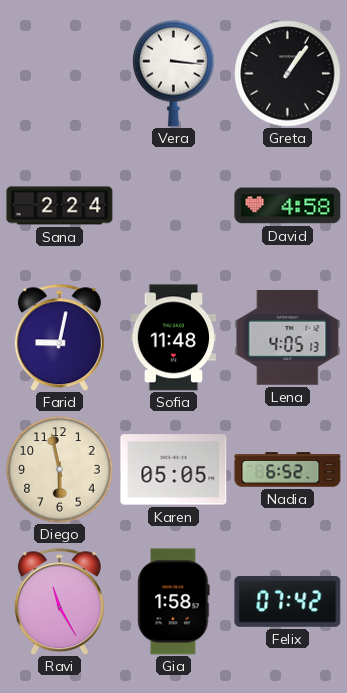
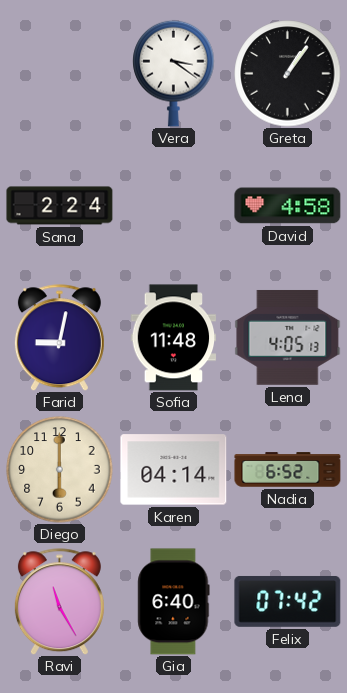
Vera: 3:16 -> 3:21 (174, 73)
Diego: 5:58 -> 6:00 (60, 470)
Karen: 05:05 -> 04:14 (174, 470)
Gia: 1:58 -> 6:40 (174, 602)
